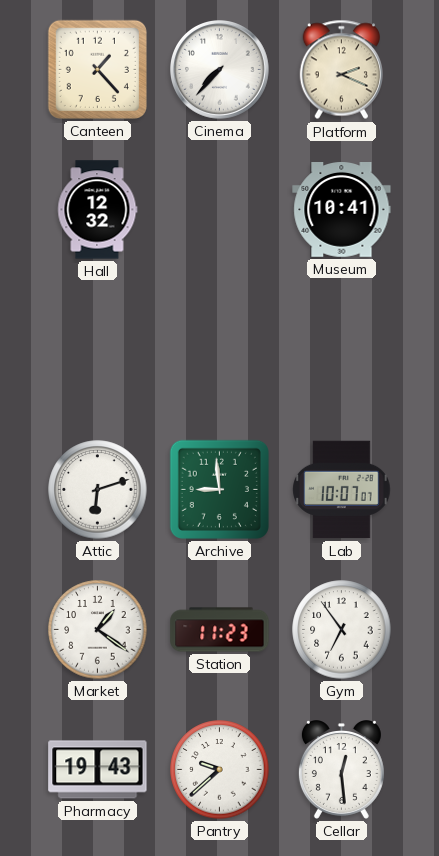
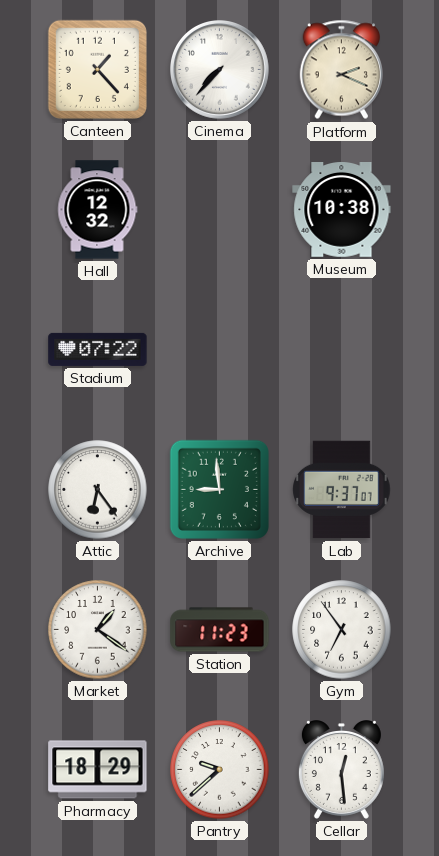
Museum: 10:41 -> 10:38 (342, 210)
Stadium: none -> 07:22 (98, 349)
Attic: 6:12 -> 6:24 (98, 490)
Lab: 10:07 -> 9:37 (342, 490)
Pharmacy: 19:43 -> 18:29 (98, 770)
